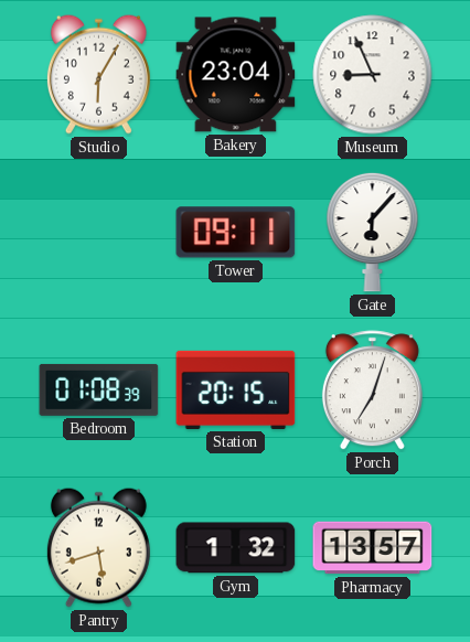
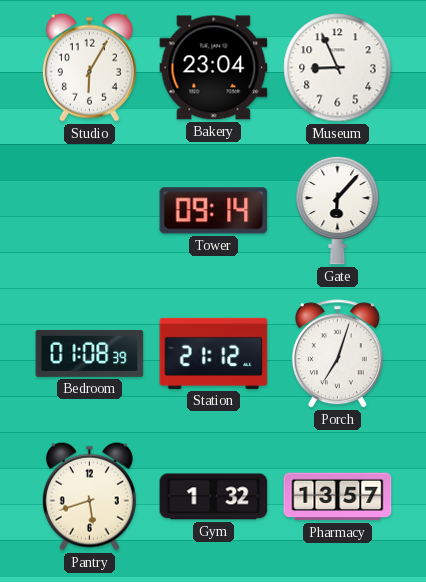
Tower: 09:11 -> 09:14 (214, 211)
Station: 20:15 -> 21:12 (214, 353)
